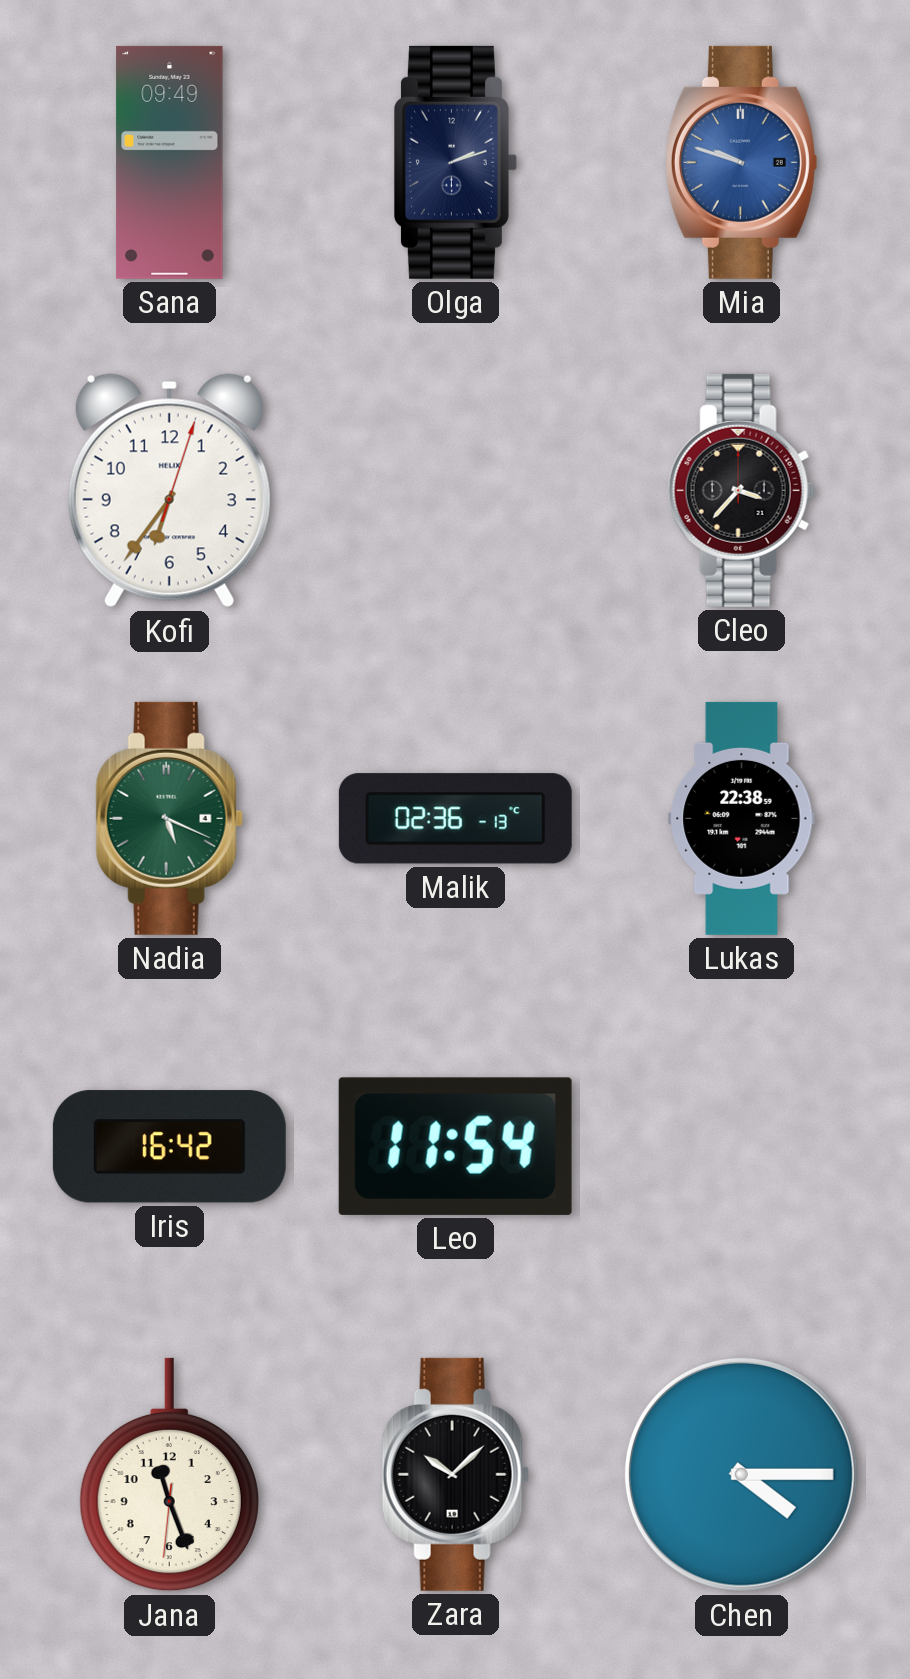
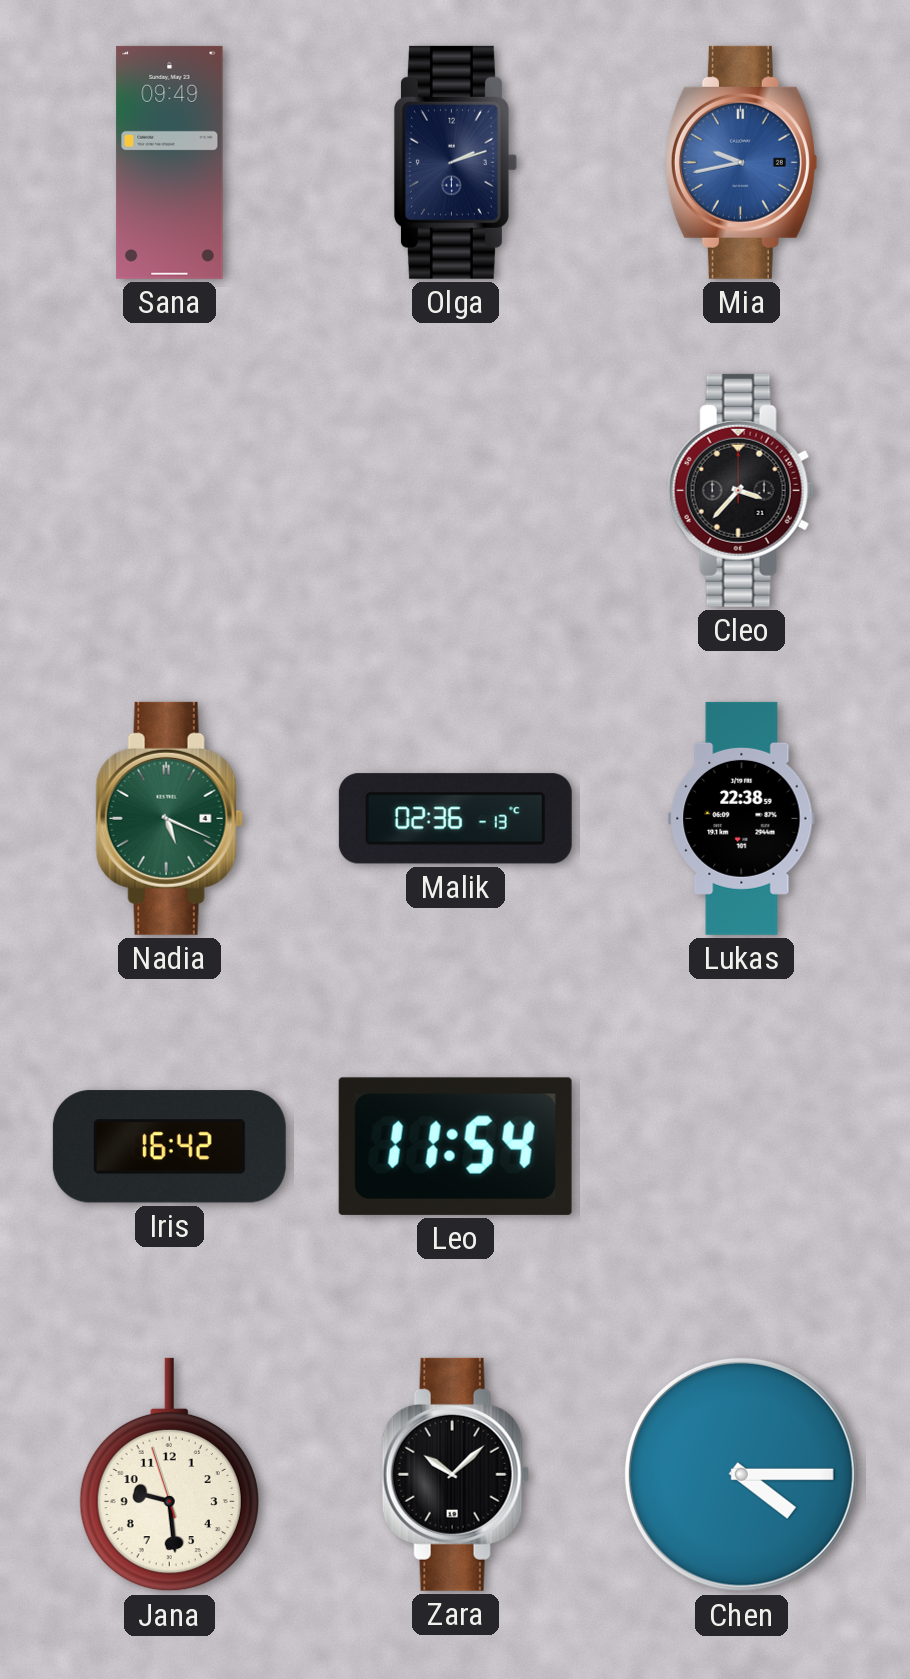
Mia: 9:48 -> 9:43 (741, 162)
Kofi: 6:36 -> none (169, 491)
Jana: 11:26 -> 9:28 (169, 1475)
